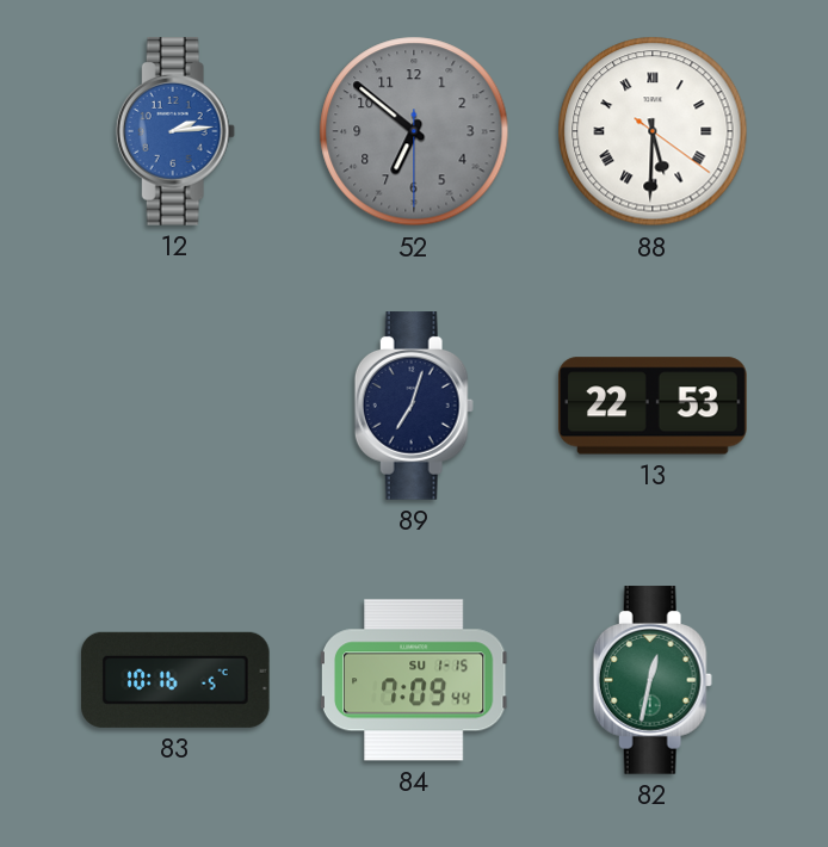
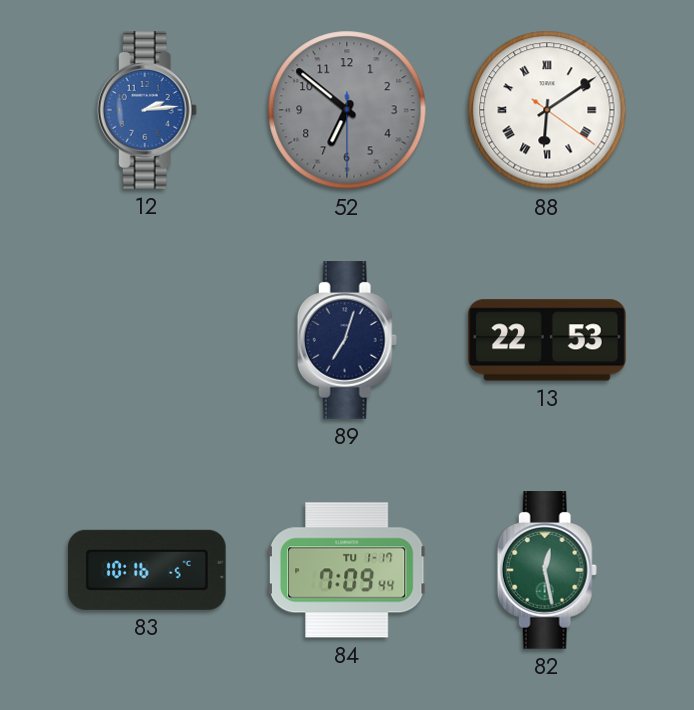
88: 5:30 -> 6:09 (547, 110)
84 date: SU 1-15 -> TU 1-17 (347, 570)
82: 12:32 -> 12:28 (547, 570)
